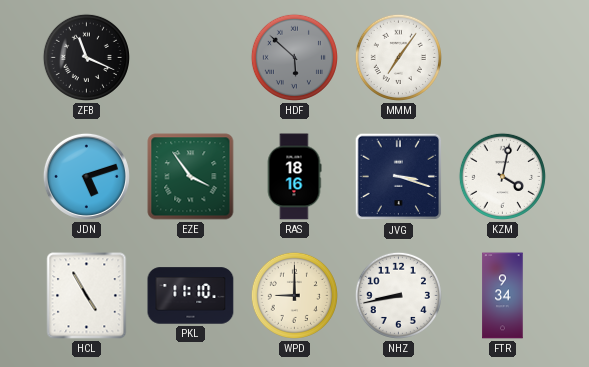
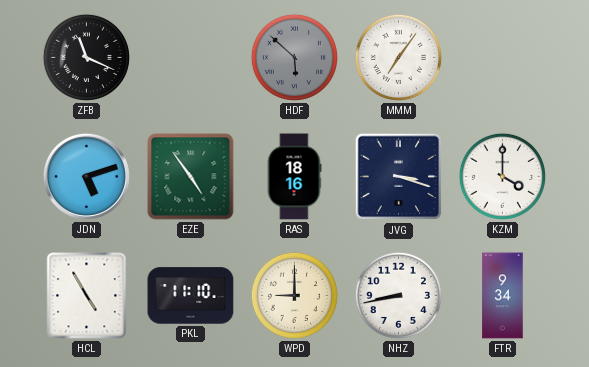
EZE: 3:54 -> 4:54 (191, 177)
KZM: 4:02 -> 4:00 (502, 176)
